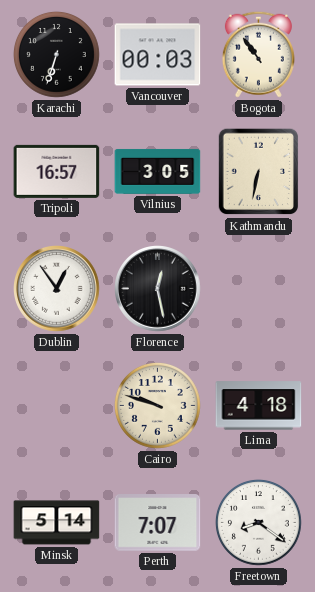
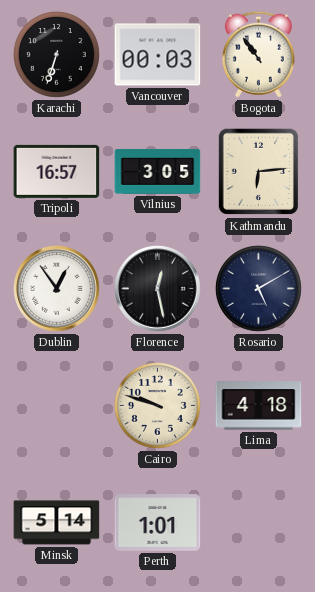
Kathmandu: 6:32 -> 6:14 (259, 172)
Rosario: none -> 5:10 (259, 289)
Perth: 7:07 -> 1:01 (158, 523)
Freetown: 8:21 -> none (259, 523)
